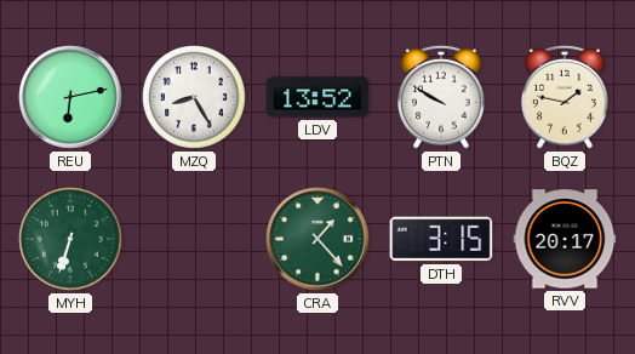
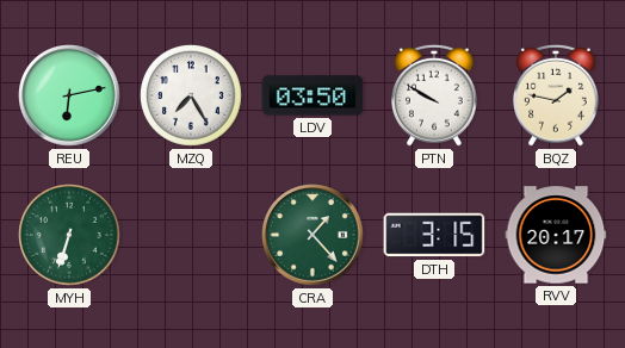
MZQ: 8:25 -> 7:25 (192, 97)
LDV: 13:52 -> 03:50 (312, 95)
